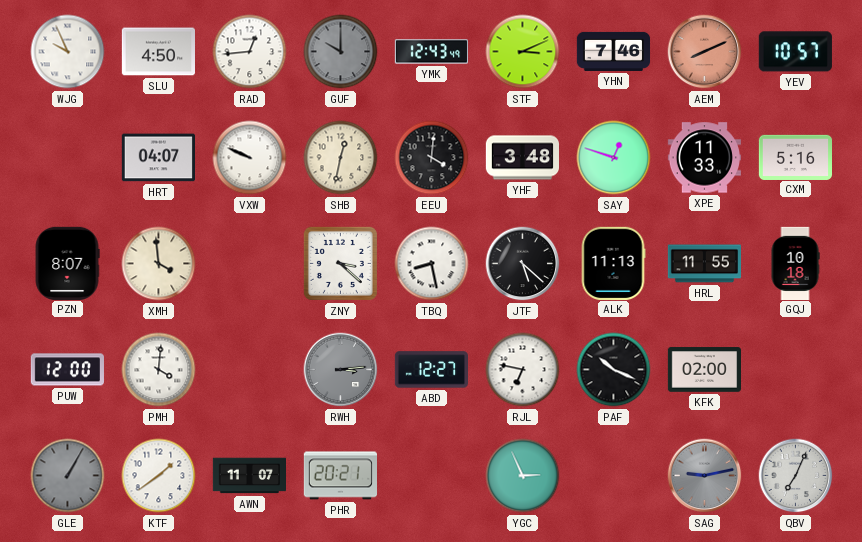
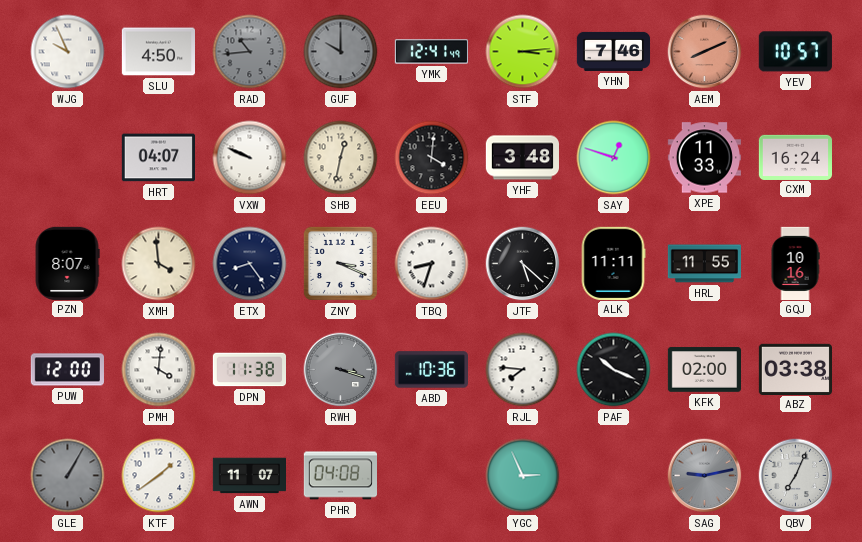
RAD: 12:44 -> 10:44 (250, 52)
RAD dial: white -> grey (250, 52)
YMK: 12:43 -> 12:41 (431, 52)
STF: 3:11 -> 3:14 (523, 52)
CXM: 5:16 -> 16:24 (795, 157)
ETX: none -> 8:24 (250, 264)
ZNY: 3:22 -> 3:19 (340, 263)
TBQ: 8:28 -> 8:33 (432, 264)
ALK: 11:13 -> 11:11 (613, 263)
GQJ: 10:18 -> 10:16 (795, 263)
DPN: none -> 11:38 (249, 370)
RWH: 3:14 -> 3:18 (341, 370)
ABD: 12:27 -> 10:36 (431, 370)
RJL: 6:47 -> 7:46 (523, 370)
ABZ: none -> 03:38 (795, 369)
PHR: 20:21 -> 04:08 (340, 476)
